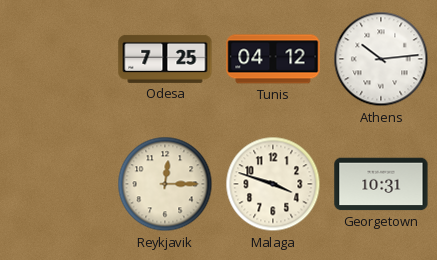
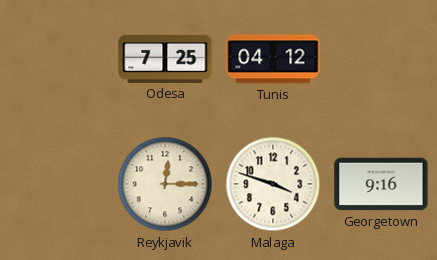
Athens: 10:14 -> none (381, 59)
Georgetown: 10:31 -> 9:16 (381, 184)
